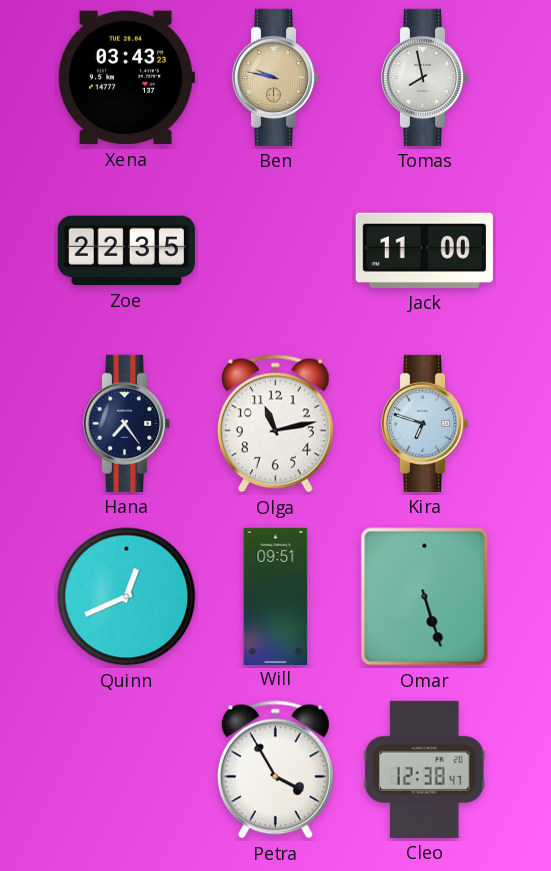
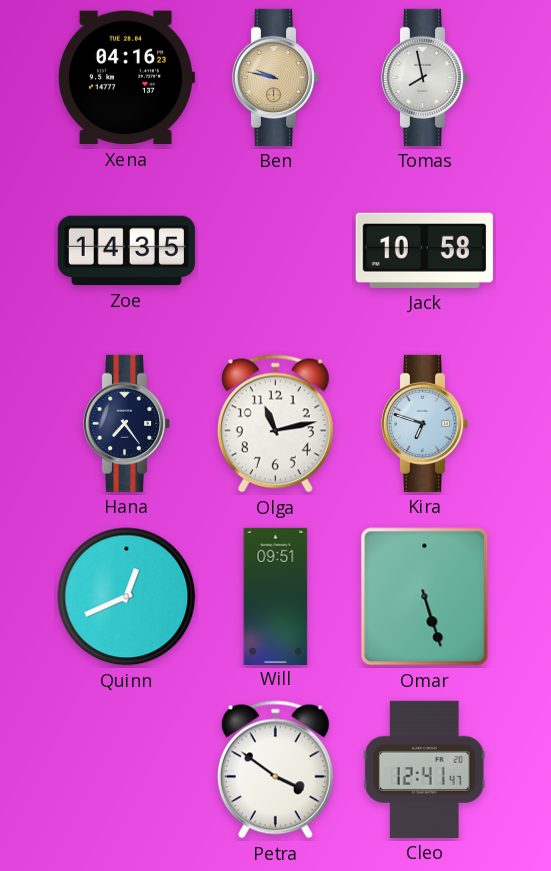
Xena: 03:43 -> 04:16 (127, 78)
Zoe: 22:35 -> 14:35 (126, 251)
Jack: 11:00 -> 10:58 (424, 250)
Petra: 3:55 -> 3:51 (275, 770)
Cleo: 12:38 -> 12:41 (424, 769)
